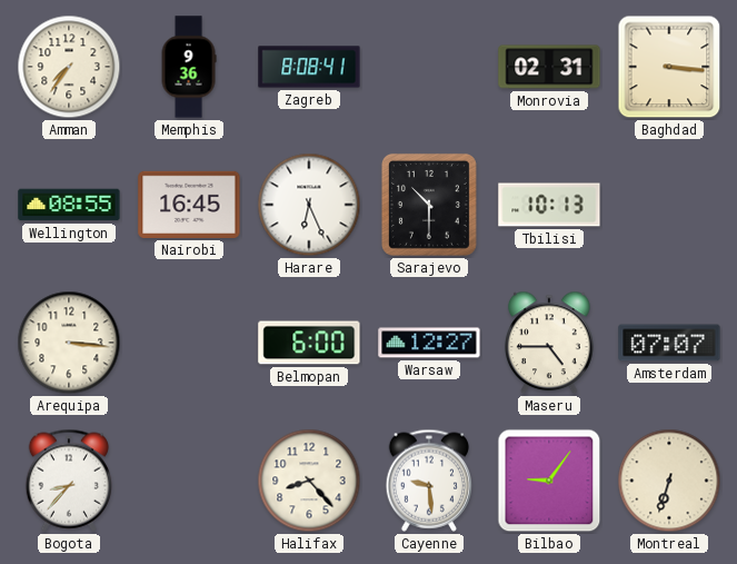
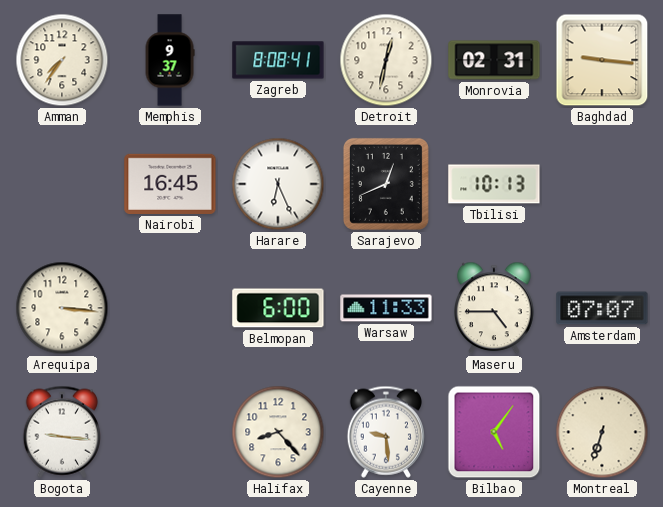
Memphis: 9:36 -> 9:37 (170, 60)
Detroit: none -> 12:32 (386, 60)
Baghdad: 3:16 -> 9:16 (602, 60)
Wellington: 08:55 -> none (69, 205)
Sarajevo: 10:30 -> 12:41 (386, 184)
Warsaw: 12:27 -> 11:33 (386, 308)
Bogota: 8:37 -> 9:16 (61, 432)
Bilbao: 9:06 -> 5:06 (494, 432)
